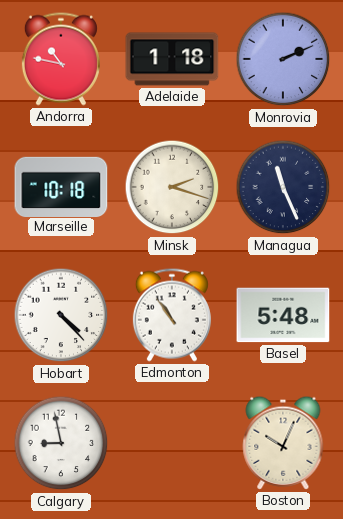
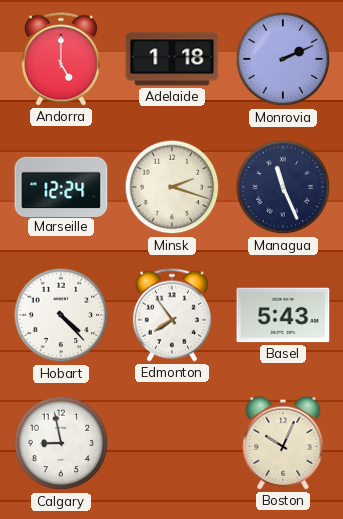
Andorra: 10:47 -> 5:00 (61, 59)
Marseille: 10:18 -> 12:24 (61, 186)
Edmonton: 10:54 -> 7:54 (172, 315)
Basel: 5:48 -> 5:43 (283, 315)
